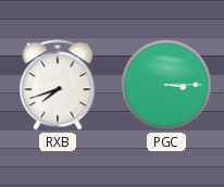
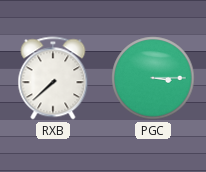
RXB: 7:42 -> 7:38 (53, 78)
